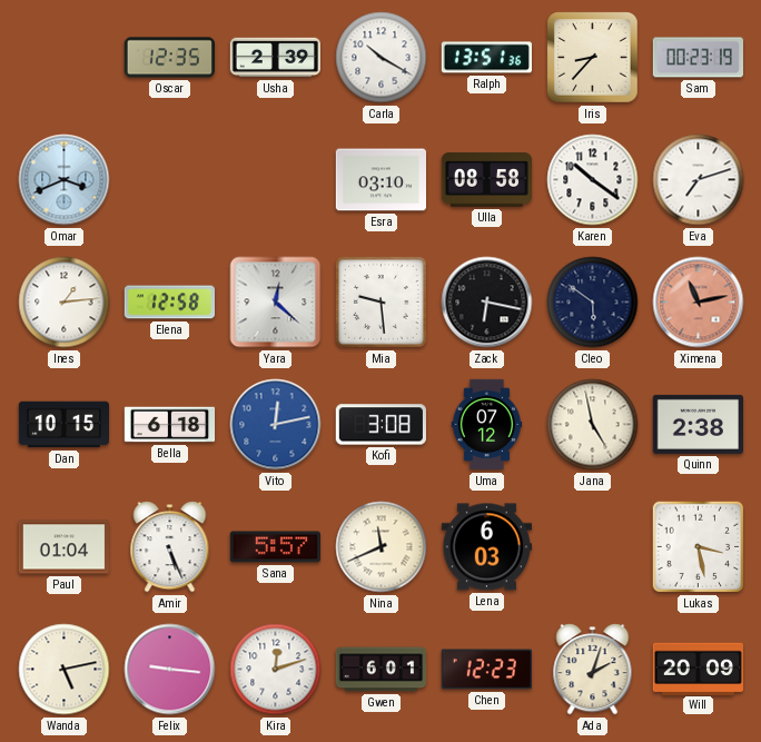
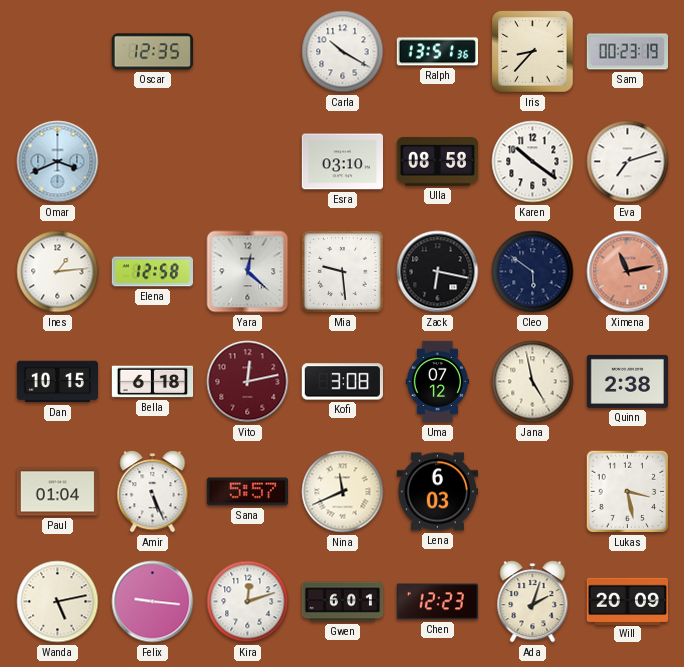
Usha: 2:39 -> none (275, 58)
Vito dial: blue -> burgundy (248, 382)
